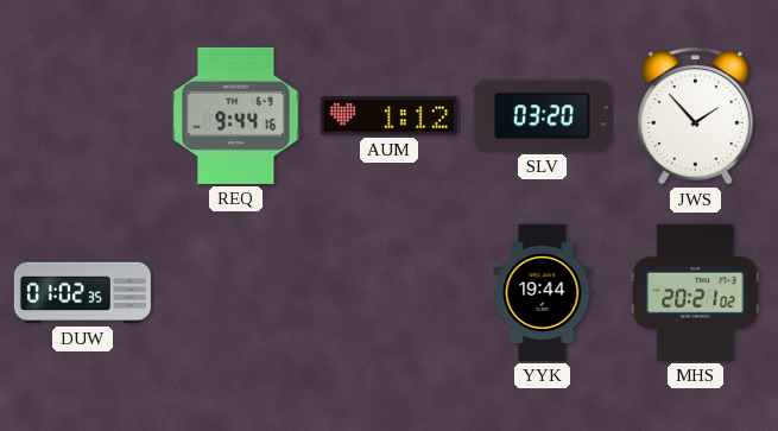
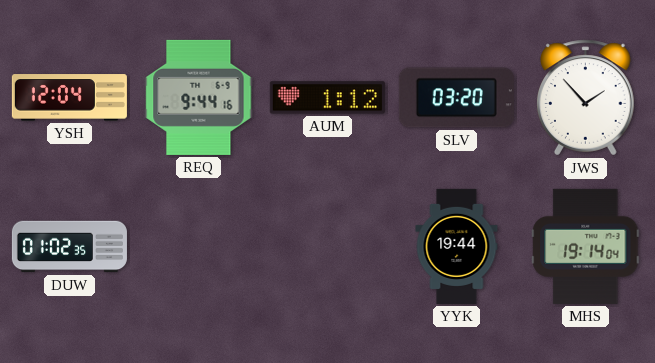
YSH: none -> 12:04 (69, 98)
MHS: 20:21 -> 19:14 (586, 246)
